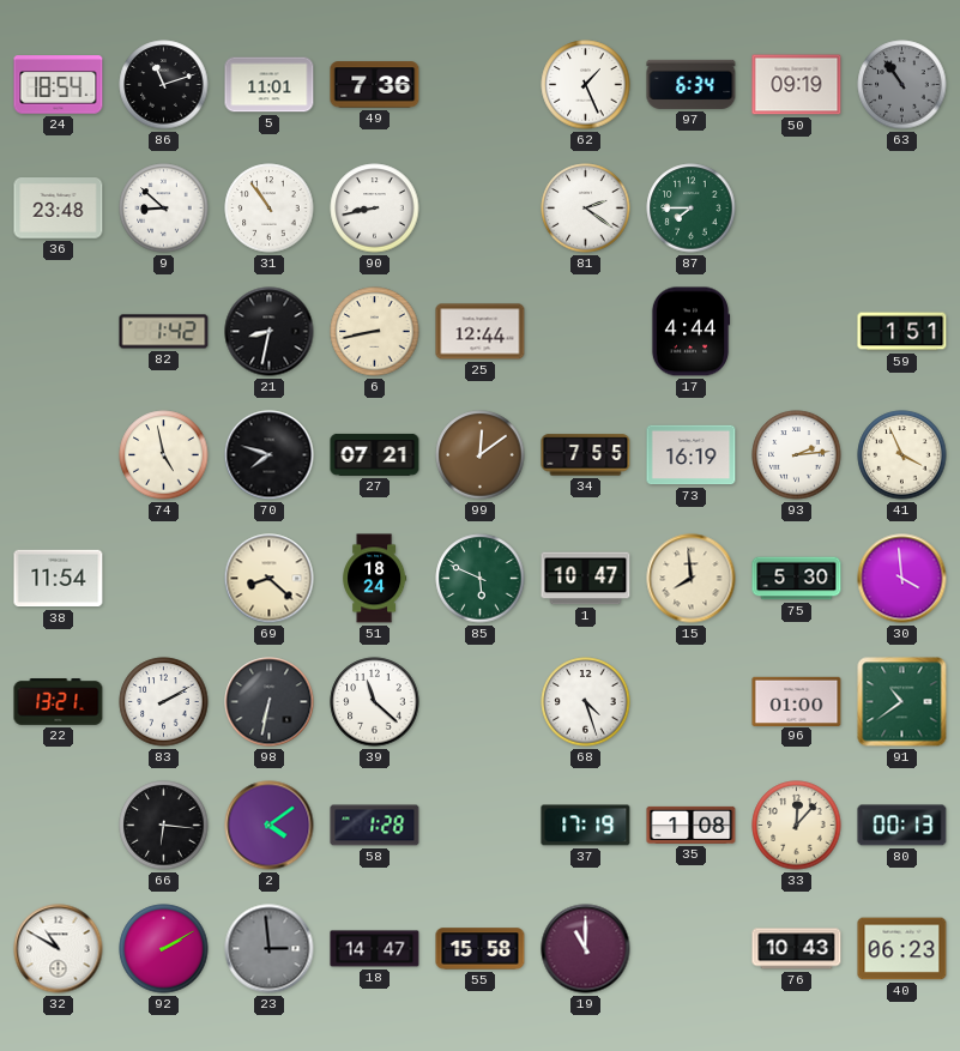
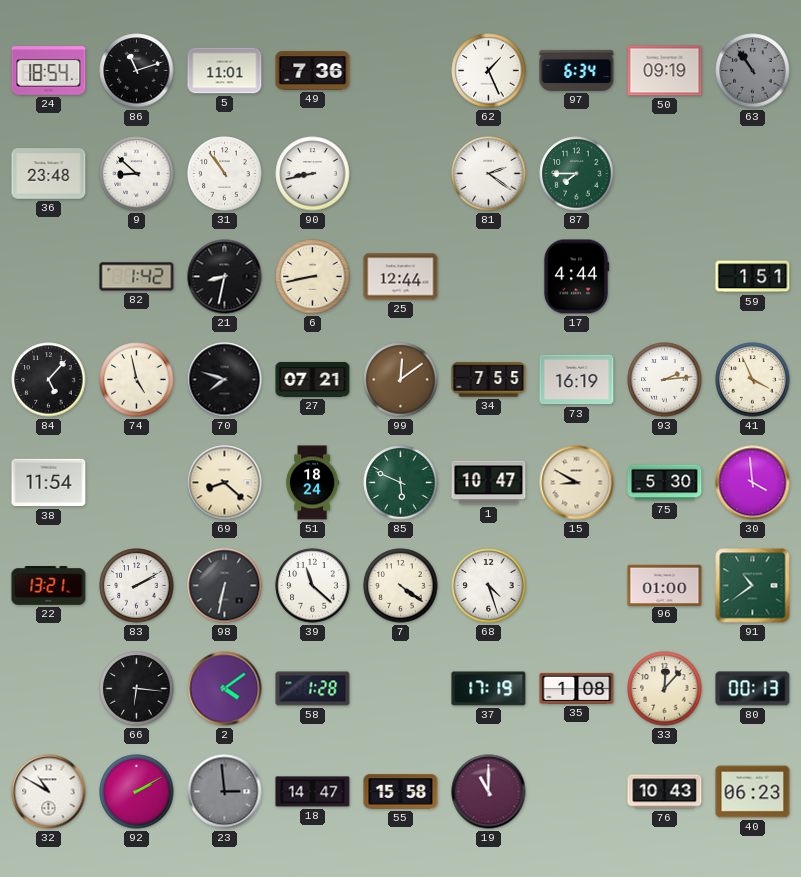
84: none -> 5:07 (49, 380)
15: 7:59 -> 8:50 (577, 483)
7: none -> 4:21 (401, 586)
